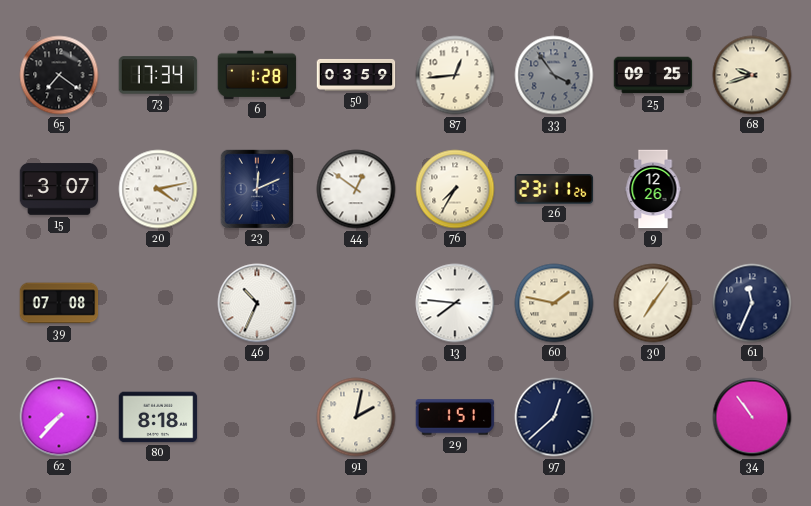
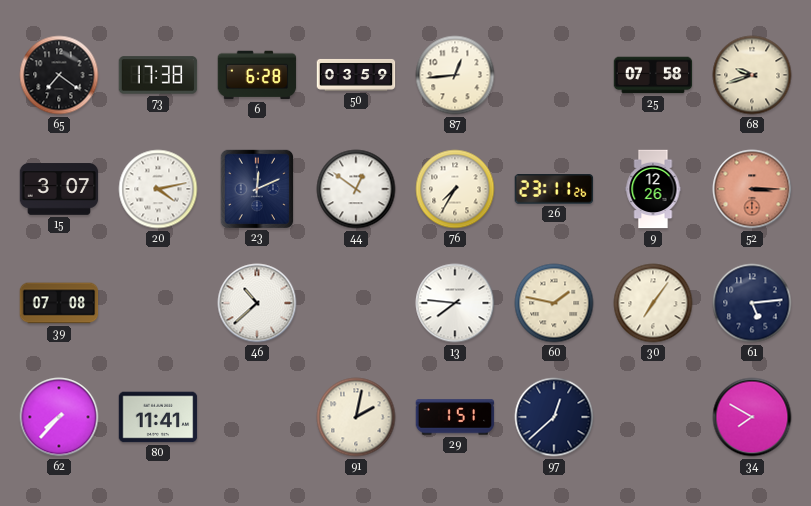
73: 17:34 -> 17:38 (158, 75)
6: 1:28 -> 6:28 (257, 75)
33: 3:54 -> none (554, 75)
25: 09:25 -> 07:58 (653, 75)
52: none -> 3:15 (752, 189)
46: 10:34 -> 10:38 (257, 303)
61: 11:34 -> 5:14 (752, 303)
80: 8:18 -> 11:41 (158, 417)
34: 10:54 -> 7:50 (752, 417)
